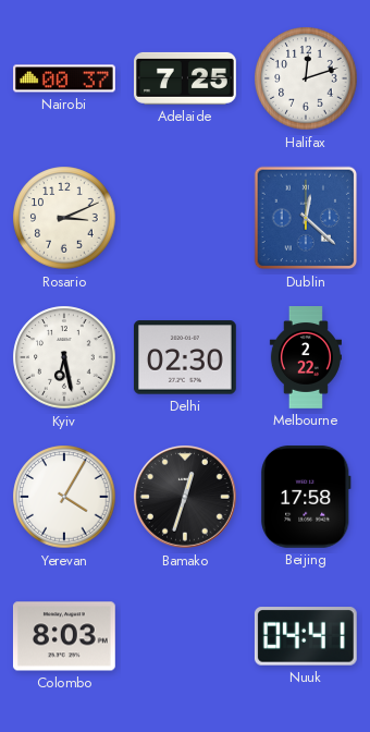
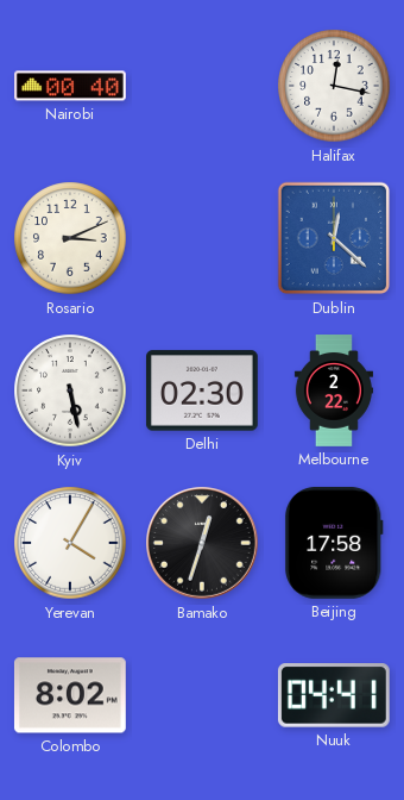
Nairobi: 00:37 -> 00:40 (71, 86)
Adelaide: 7:25 -> none (186, 78)
Halifax: 12:12 -> 12:17 (334, 86)
Kyiv: 6:28 -> 5:28 (70, 390)
Colombo: 8:03 -> 8:02 (70, 695)
